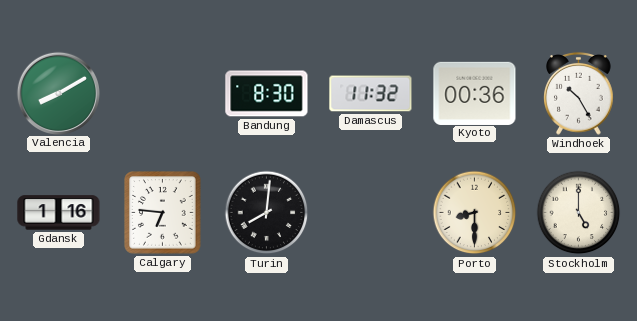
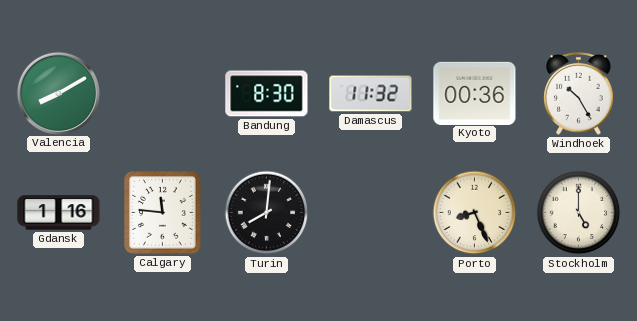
Calgary: 6:46 -> 11:46 (163, 213)
Porto: 8:30 -> 8:26 (475, 213)
